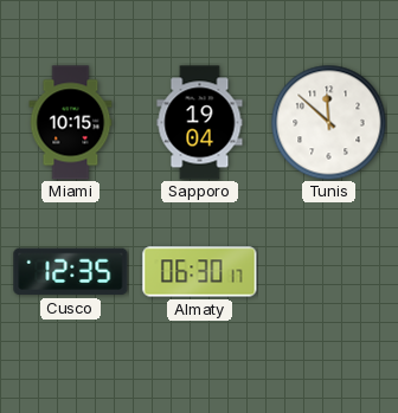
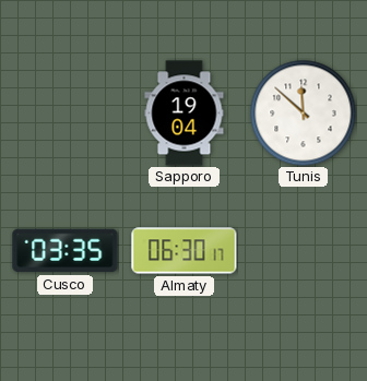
Miami: 10:15 -> none (71, 123)
Cusco: 12:35 -> 03:35 (66, 251)
